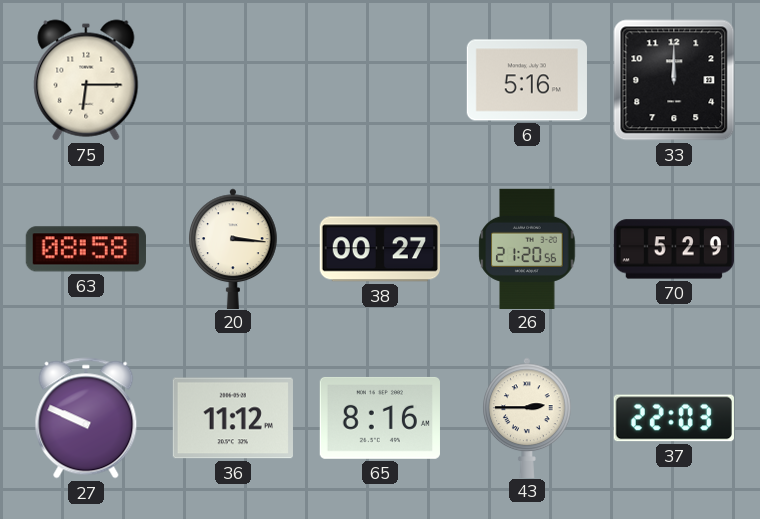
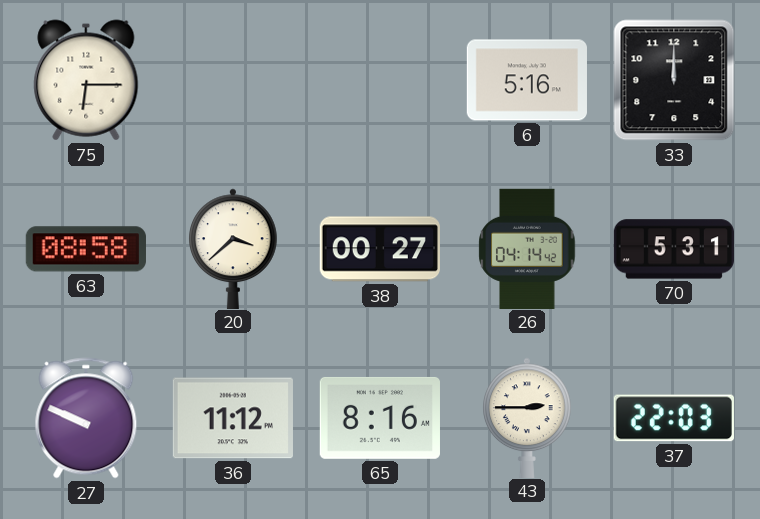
20: 3:16 -> 3:38 (233, 248)
26: 21:20 -> 04:14 (527, 248)
70: 5:29 -> 5:31 (674, 249)
